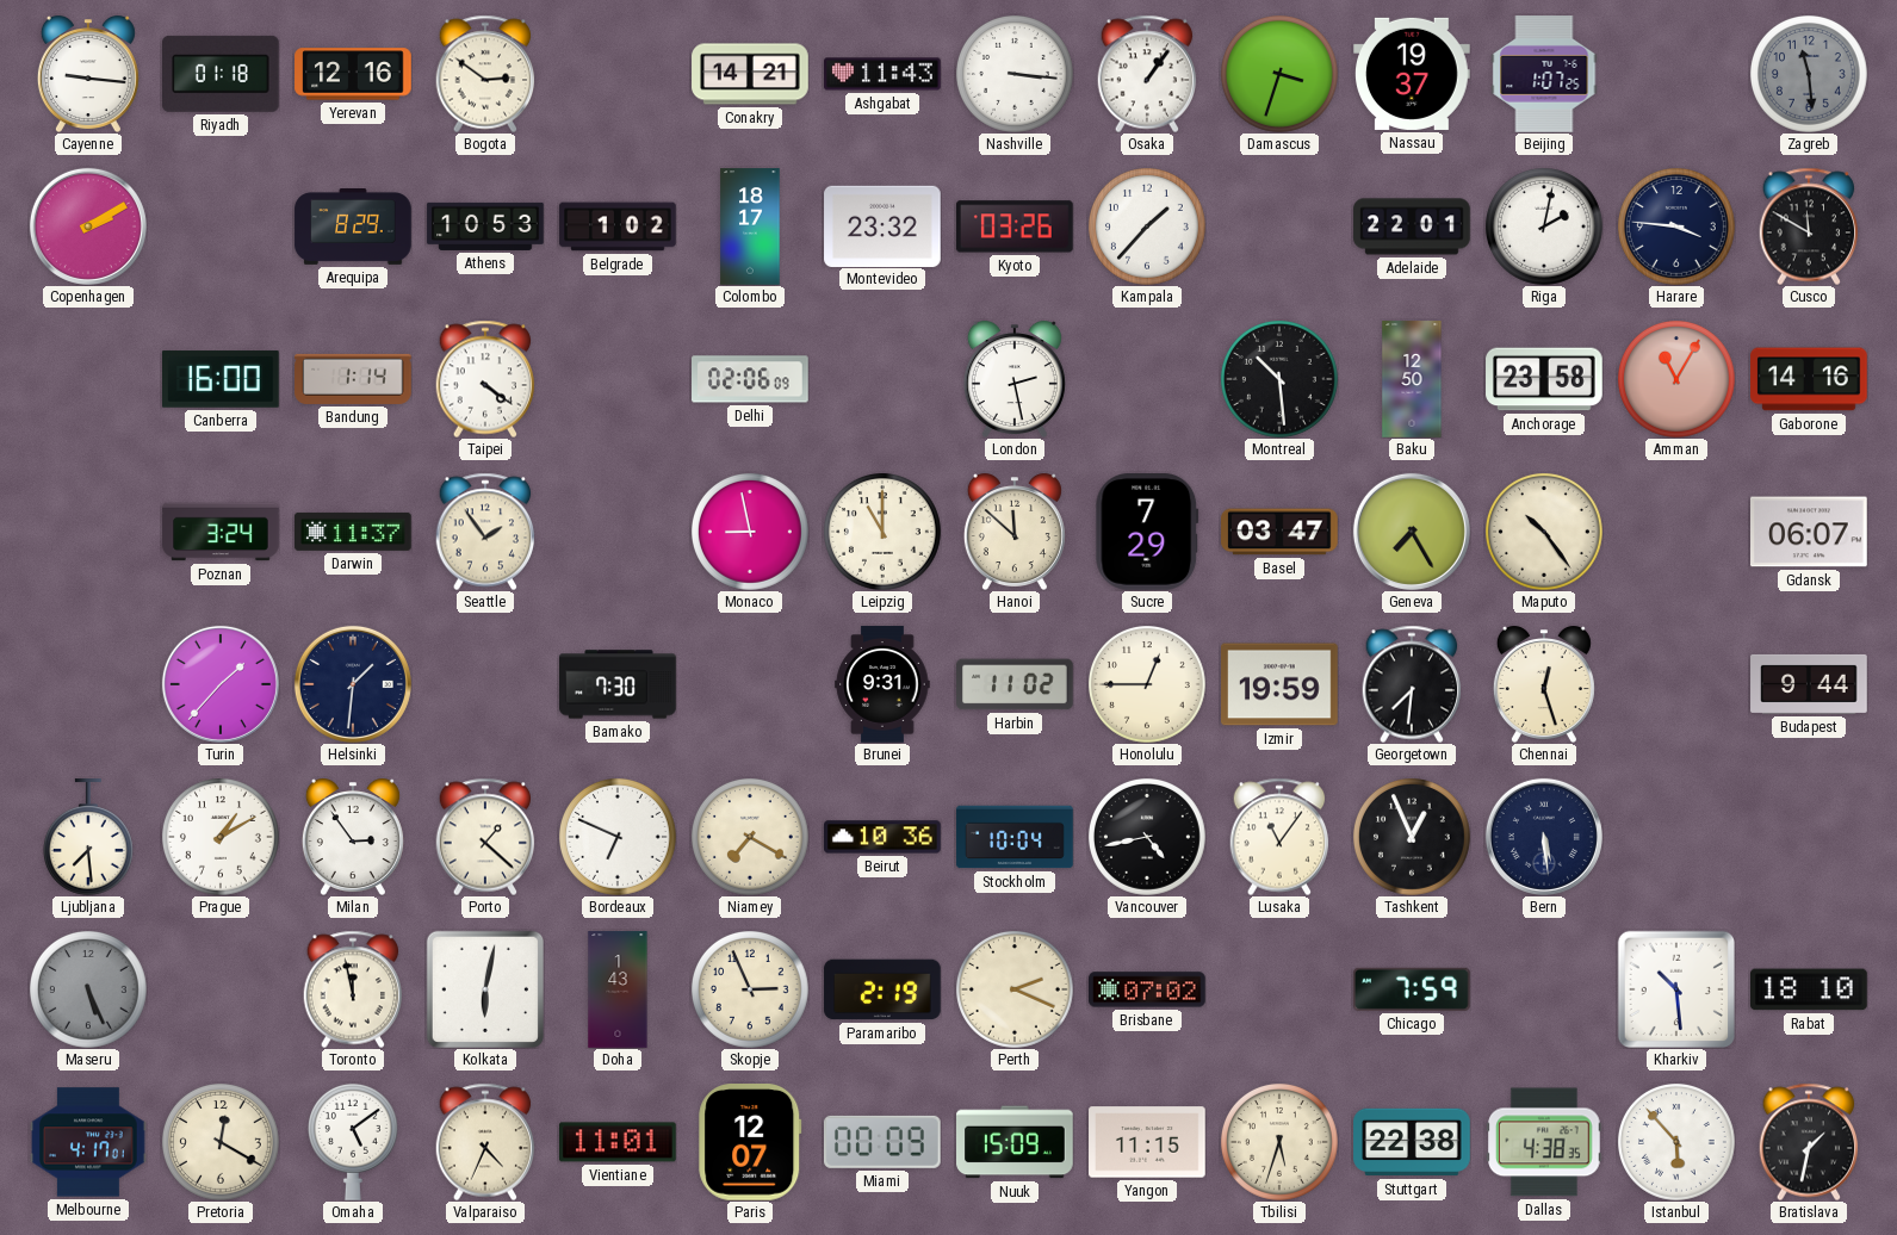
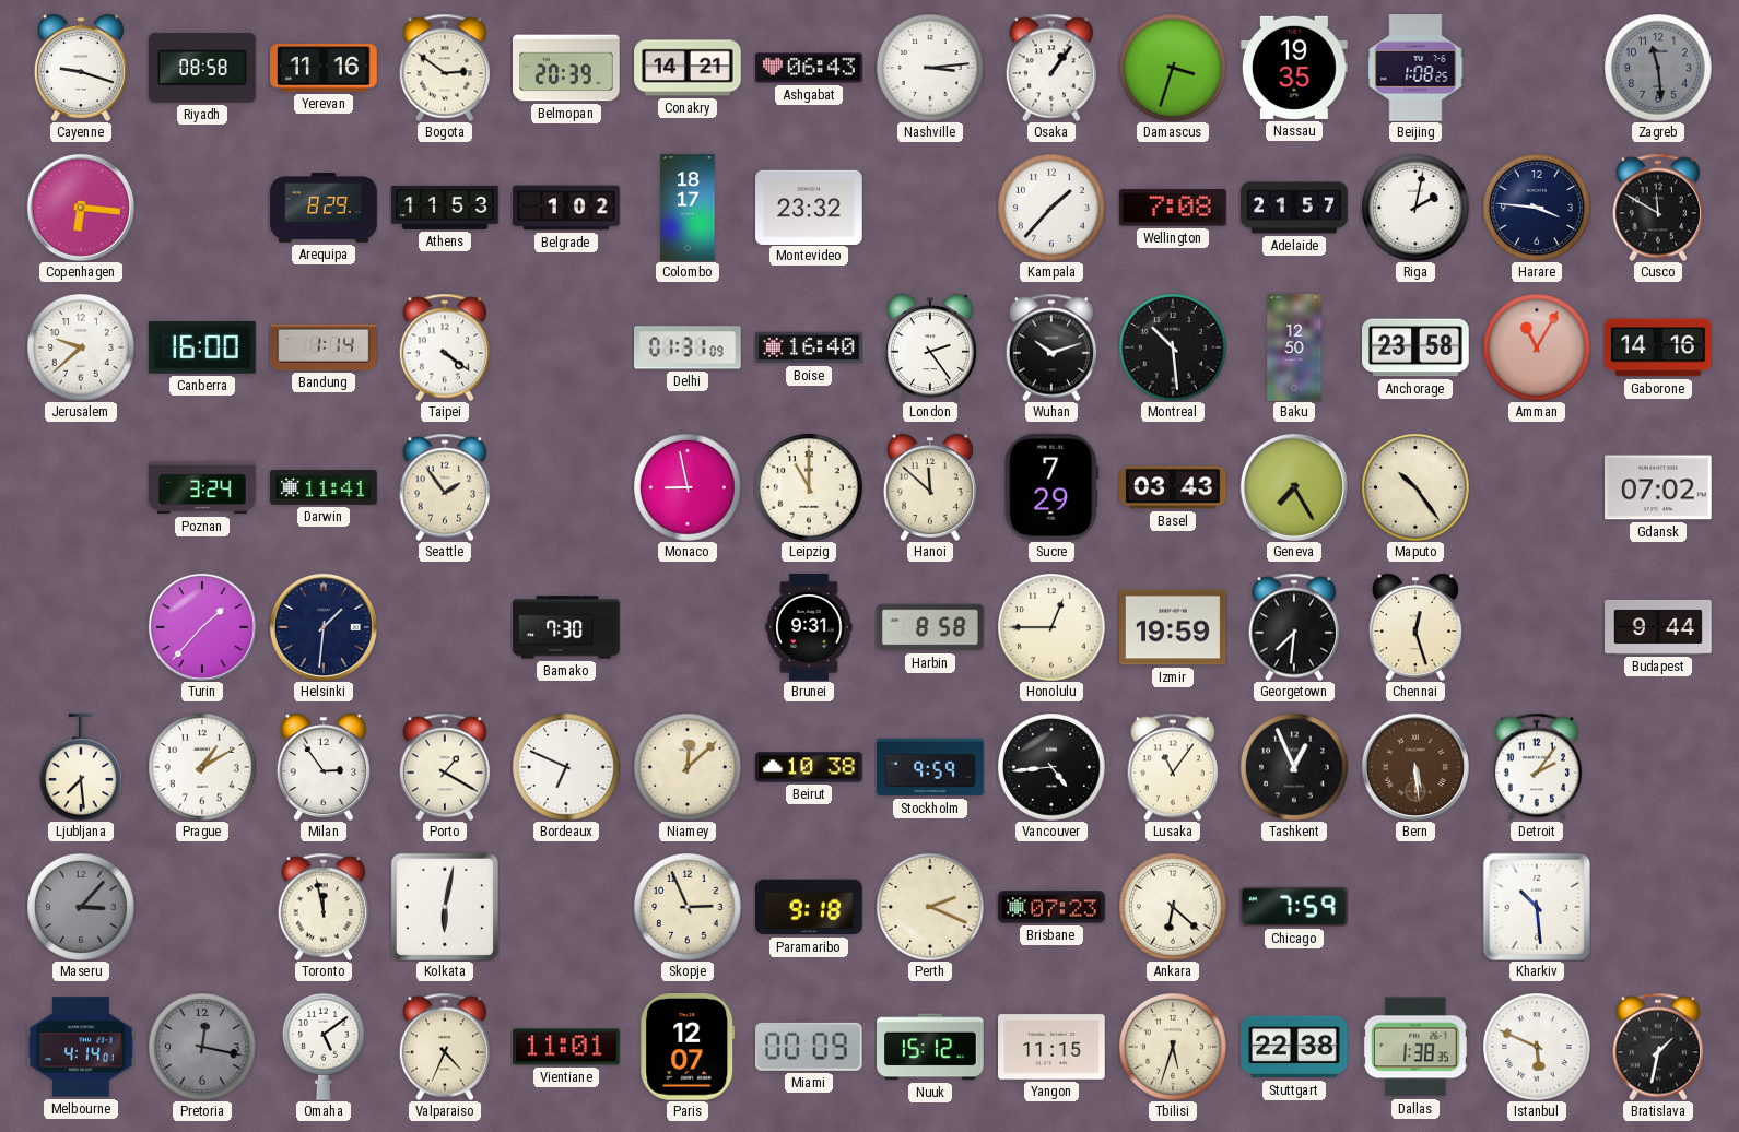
Cayenne: 9:16 -> 9:18 (81, 68)
Riyadh: 01:18 -> 08:58 (203, 68)
Yerevan: 12:16 -> 11:16 (324, 68)
Belmopan: none -> 20:39 (566, 68)
Ashgabat: 11:43 -> 06:43 (809, 68)
Nashville: 3:16 -> 3:14 (931, 69)
Nassau: 19:37 -> 19:35 (1294, 68)
Beijing: 1:07 -> 1:08 (1415, 68)
Copenhagen: 2:10 -> 6:16 (81, 208)
Athens: 10:53 -> 11:53 (445, 208)
Kyoto: 03:26 -> none (1015, 226)
Wellington: none -> 7:08 (1174, 208)
Adelaide: 22:01 -> 21:57 (1294, 208)
Jerusalem: none -> 9:38 (82, 349)
Delhi: 02:06 -> 01:31 (689, 347)
Boise: none -> 16:40 (810, 347)
London: 2:28 -> 2:24 (930, 347)
Wuhan: none -> 10:12 (1051, 347)
Darwin: 11:37 -> 11:41 (324, 487)
Basel: 03:47 -> 03:43 (1173, 487)
Gdansk: 06:07 -> 07:02 (1659, 487)
Harbin: 11:02 -> 8:58 (930, 627)
Porto: 1:22 -> 1:20 (445, 767)
Niamey: 7:20 -> 12:08 (689, 768)
Beirut: 10:36 -> 10:38 (809, 767)
Stockholm: 10:04 -> 9:59 (930, 767)
Vancouver: 4:43 -> 4:44 (1053, 768)
Bern dial: navy -> brown (1415, 767)
Detroit: none -> 2:06 (1537, 767)
Maseru: 5:26 -> 3:07 (82, 908)
Doha: 1:43 -> none (618, 989)
Paramaribo: 2:19 -> 9:18 (809, 907)
Brisbane: 07:02 -> 07:23 (1051, 907)
Ankara: none -> 6:22 (1174, 908)
Rabat: 18:10 -> none (1810, 989)
Melbourne: 4:17 -> 4:14 (81, 1047)
Pretoria: 12:20 -> 12:17 (203, 1048)
Pretoria dial: cream -> grey (203, 1048)
Nuuk: 15:09 -> 15:12 (931, 1047)
Dallas: 4:38 -> 1:38 (1417, 1047)
Istanbul: 5:53 -> 5:49 (1538, 1048)
